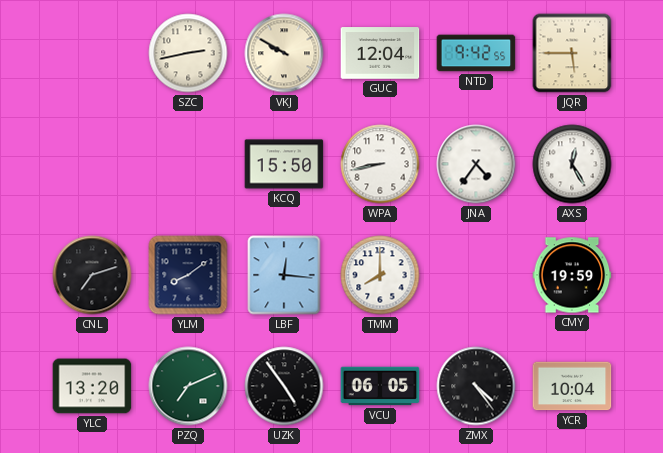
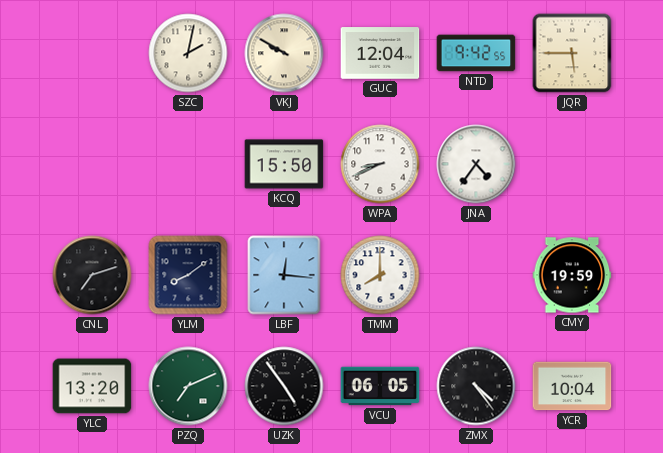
SZC: 2:43 -> 2:02 (188, 53)
WPA: 8:43 -> 8:41 (380, 164)
AXS: 12:25 -> none (572, 164)
